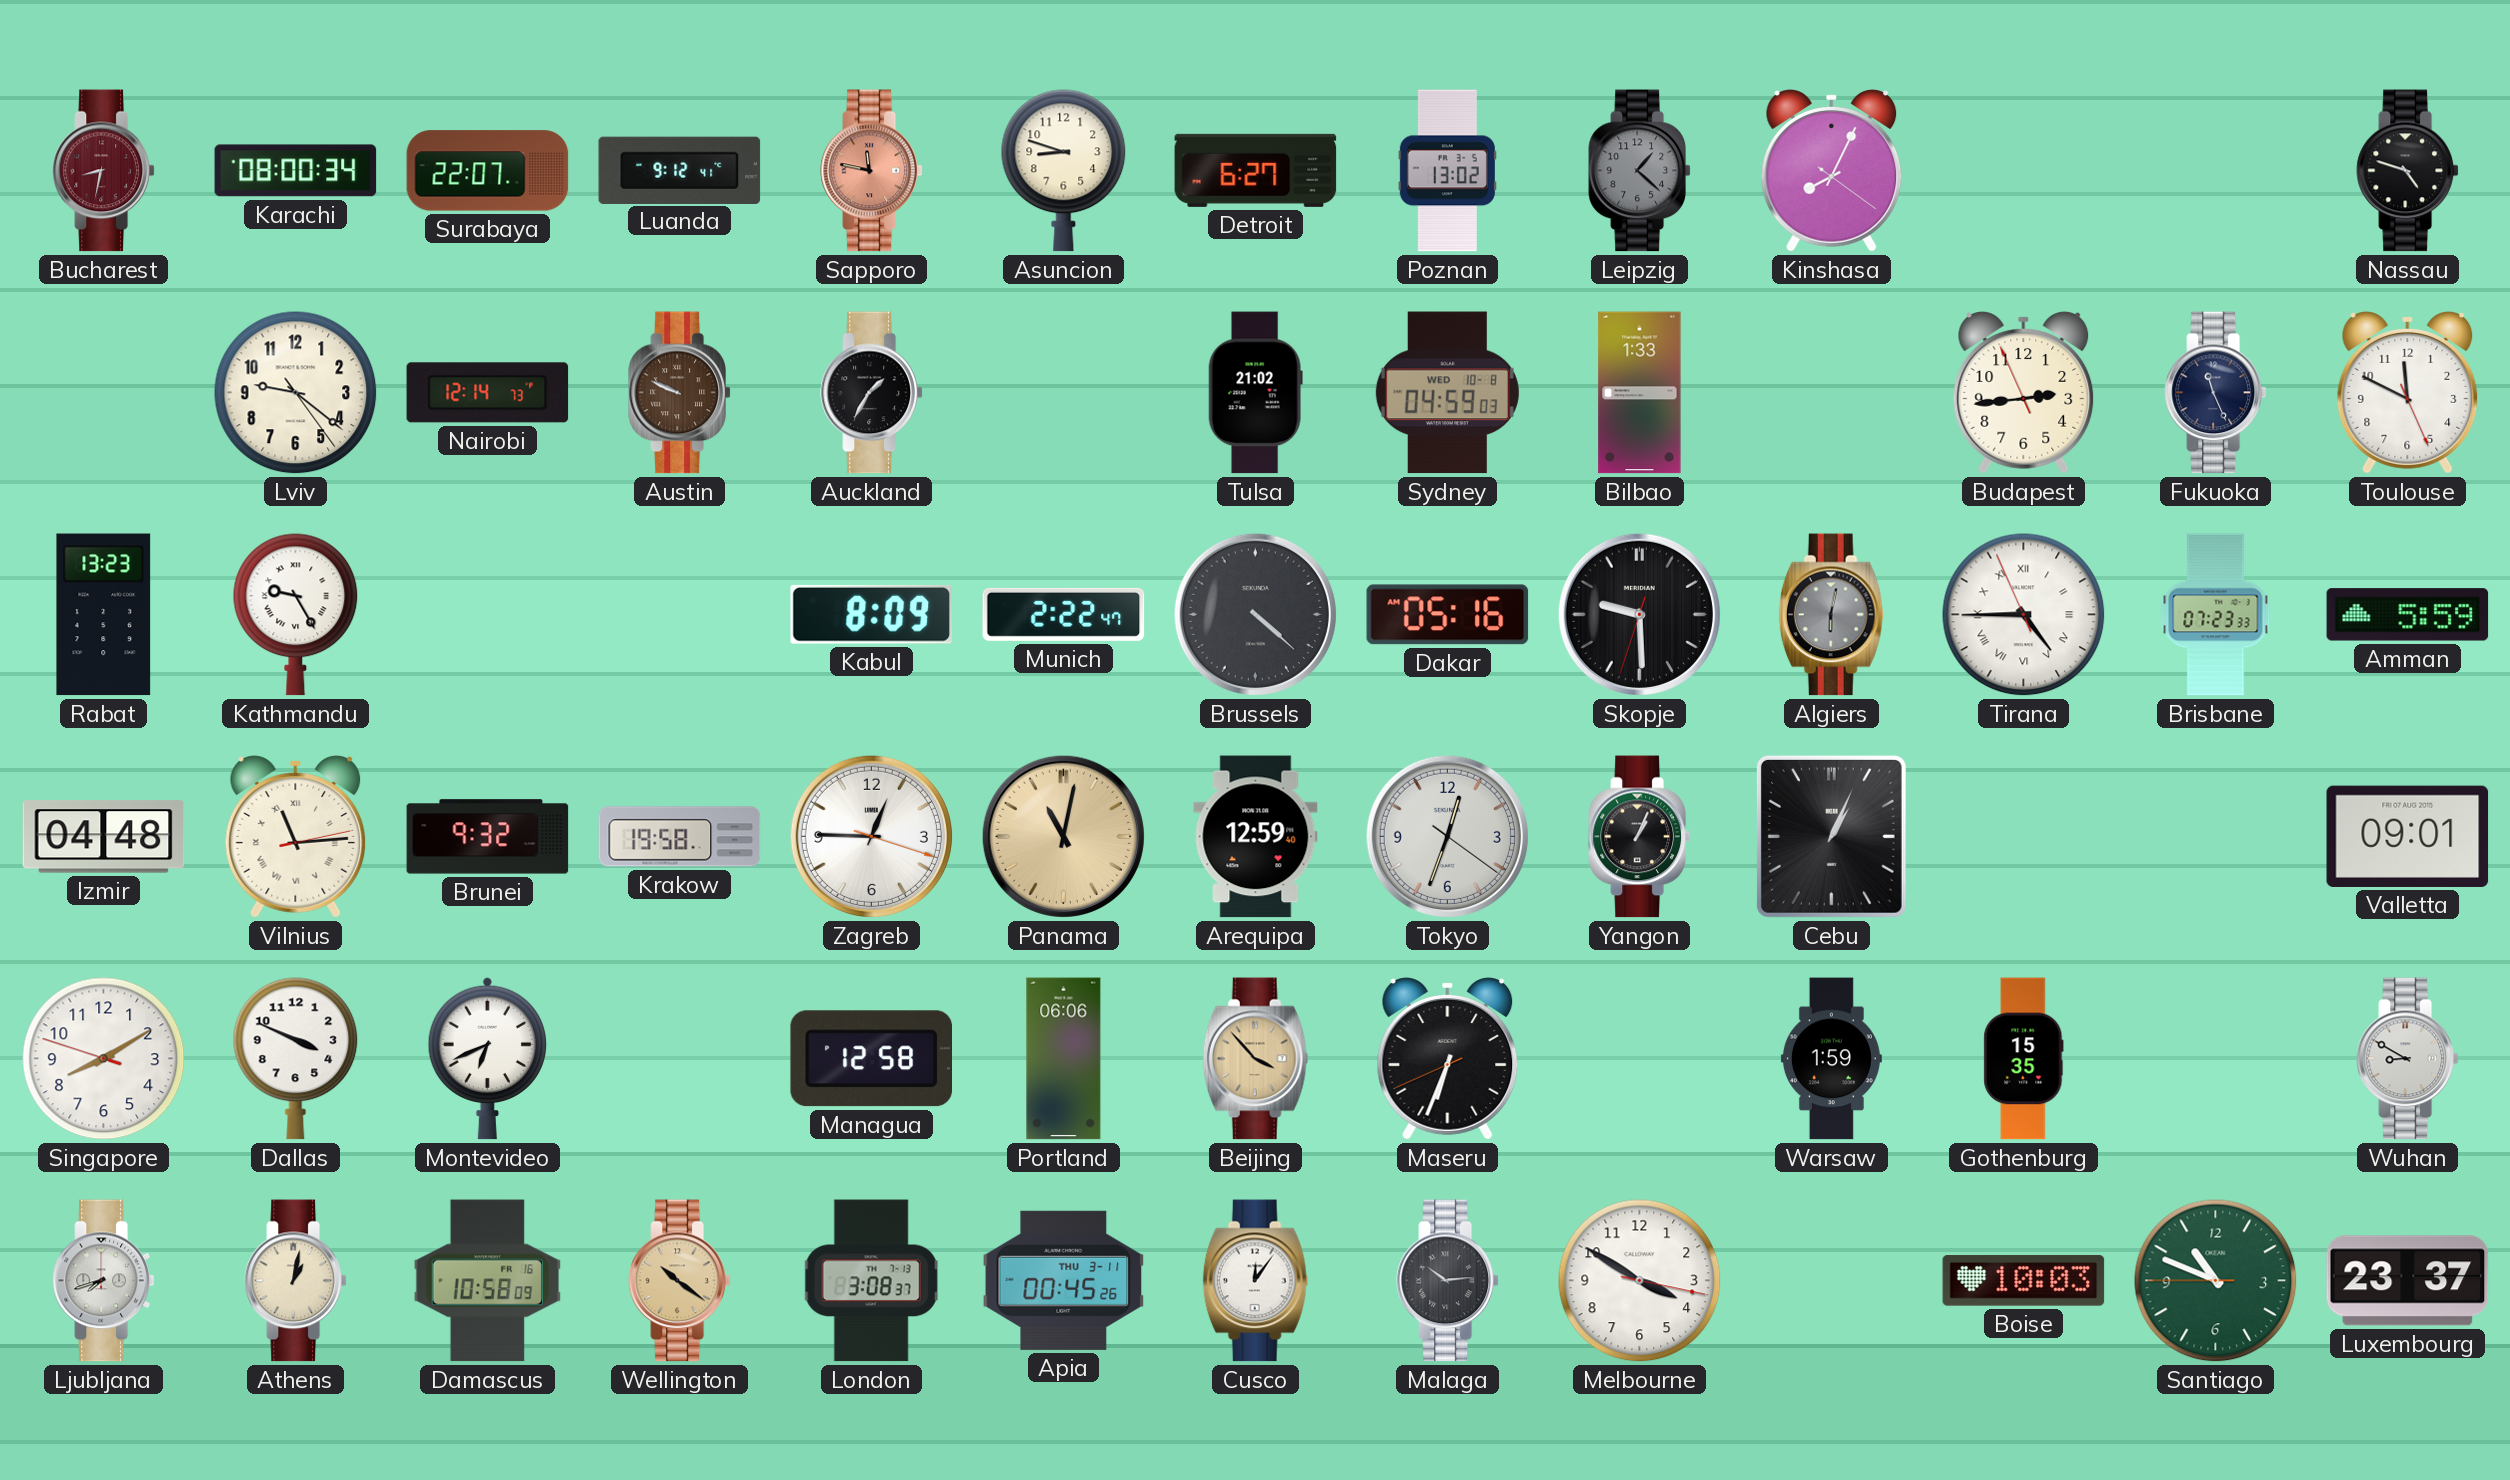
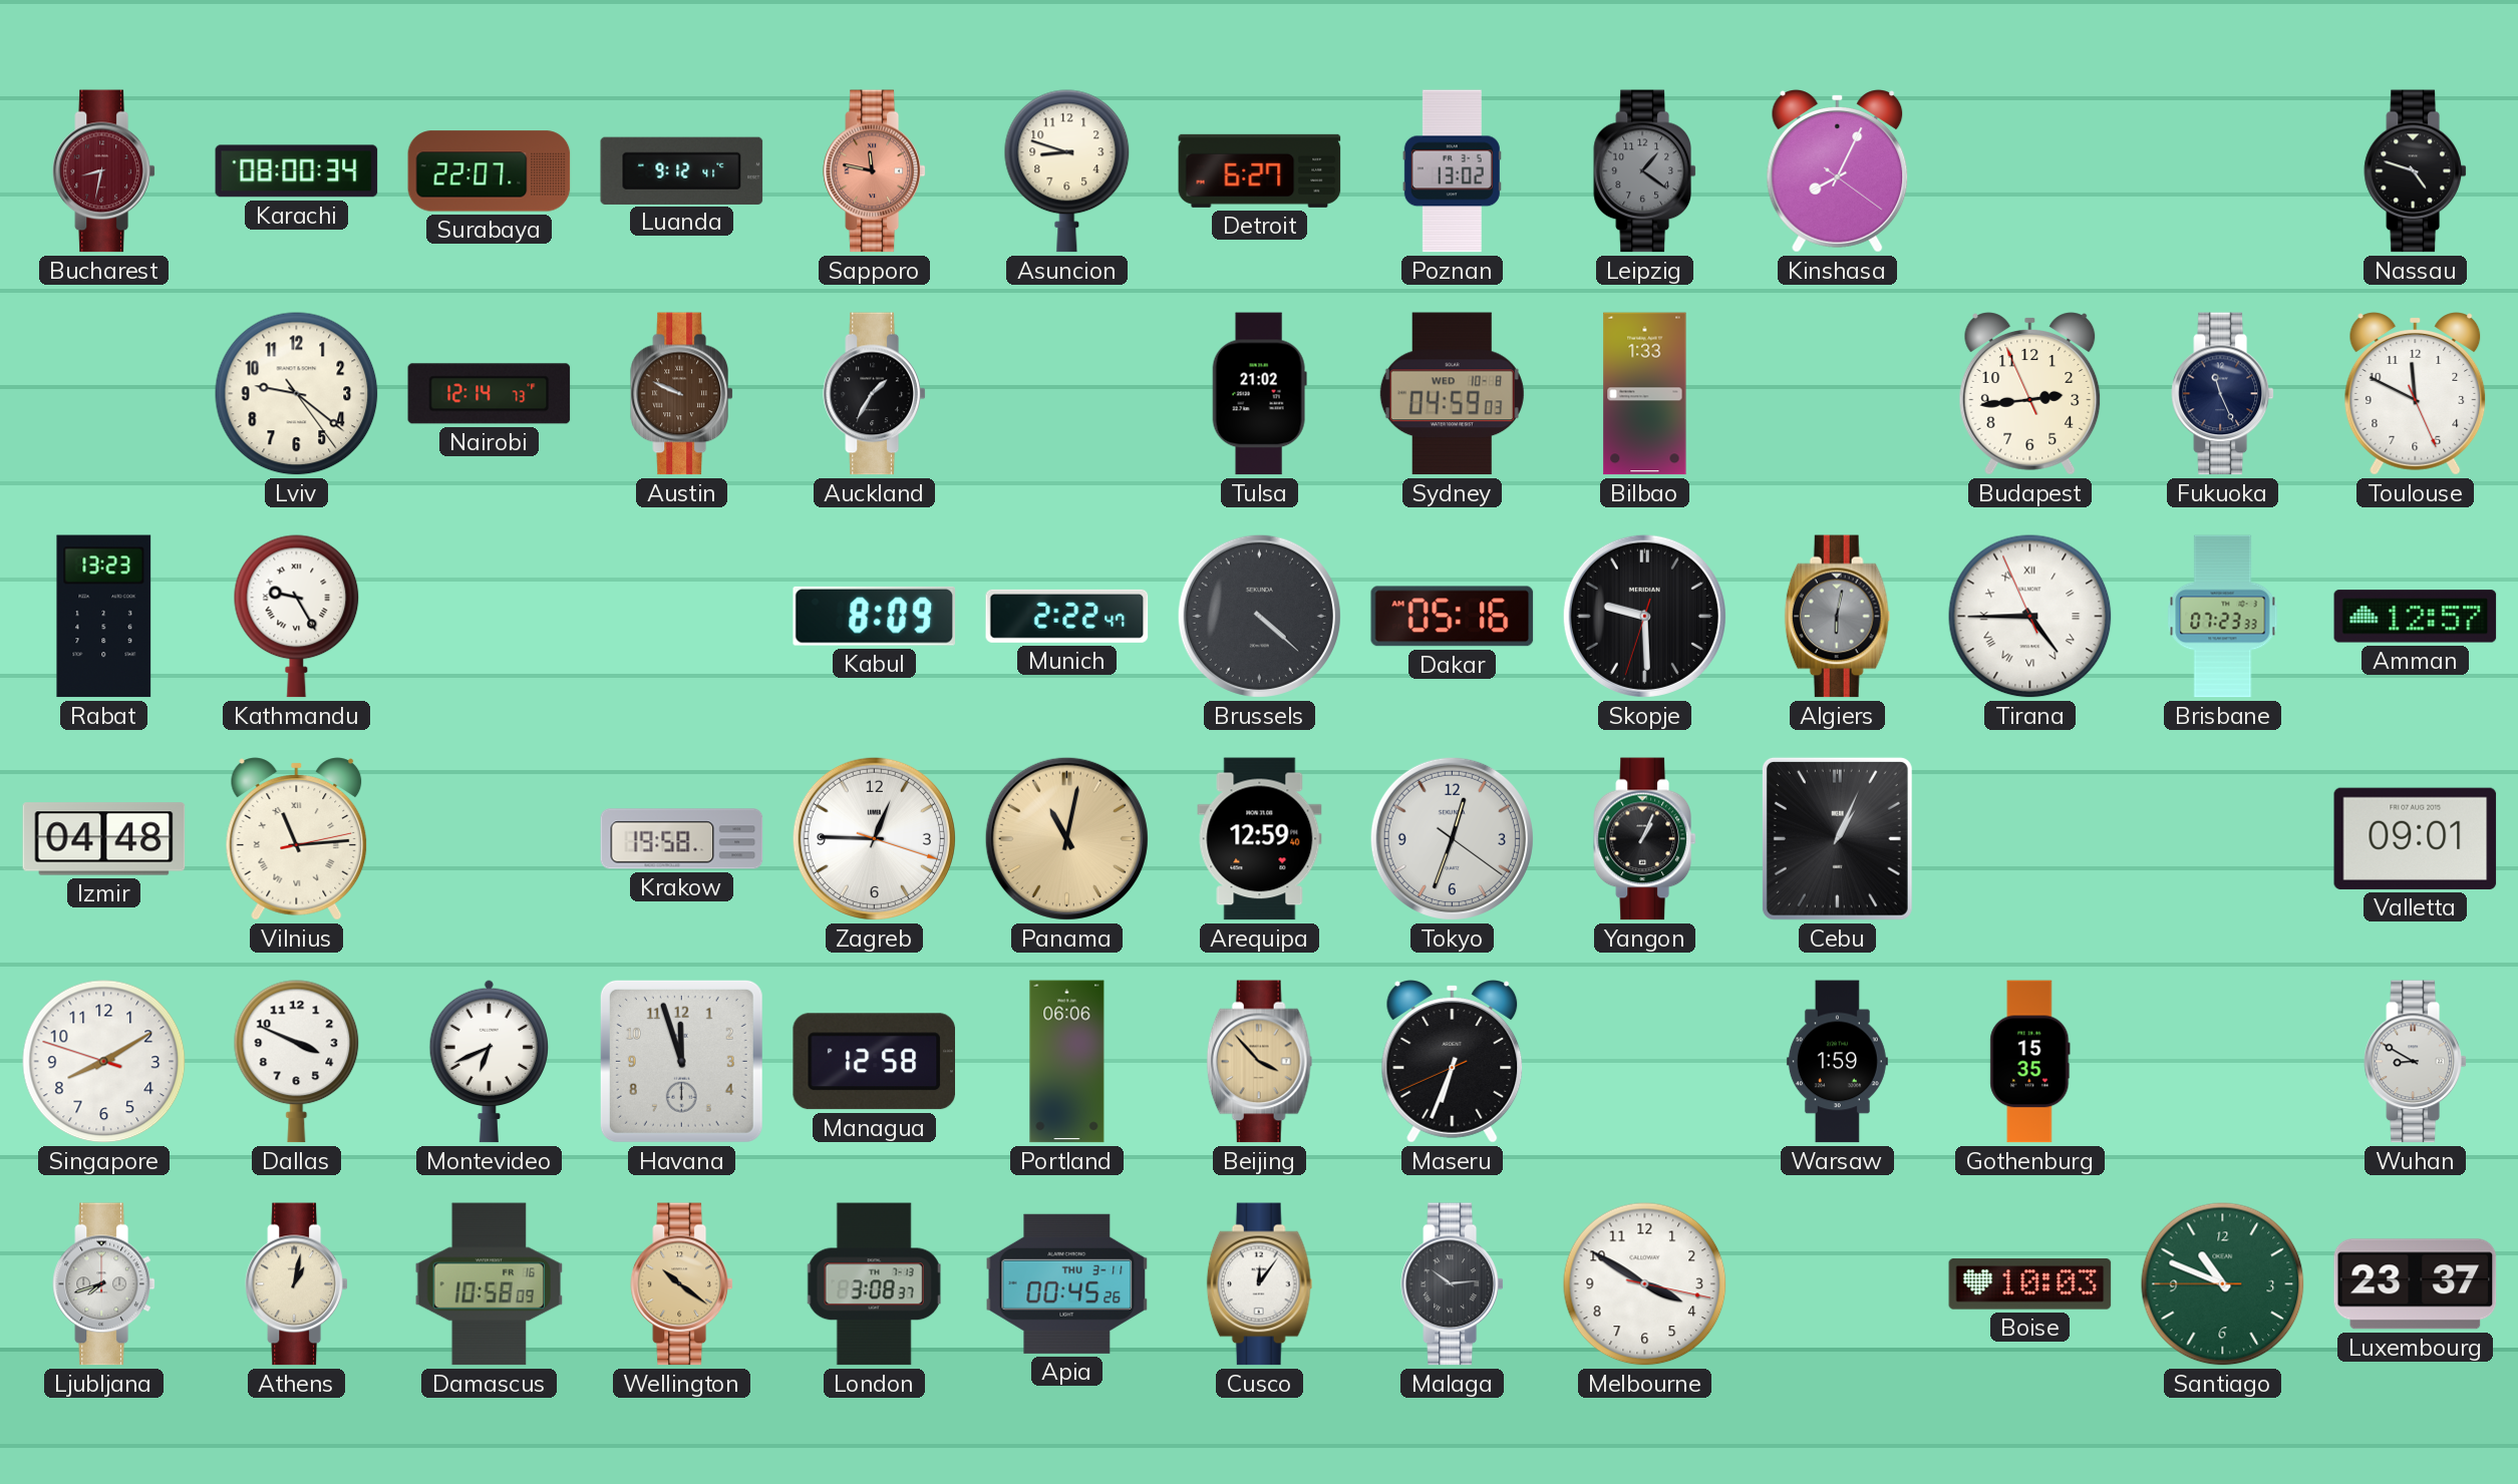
Leipzig: 1:22 -> 1:21 (1645, 171)
Amman: 5:59 -> 12:57 (2416, 617)
Brunei: 9:32 -> none (488, 837)
Havana: none -> 11:57 (681, 1061)
